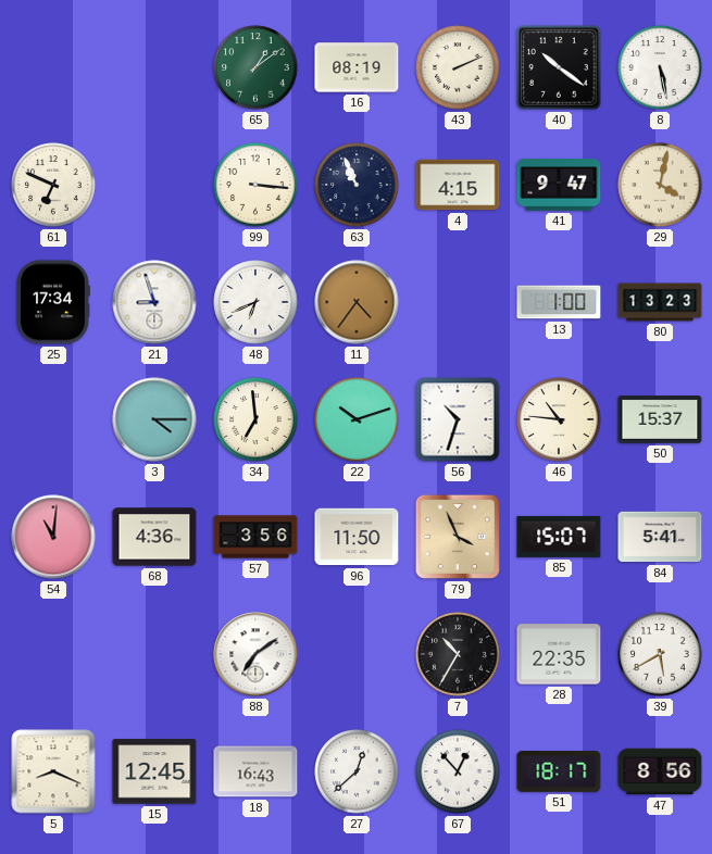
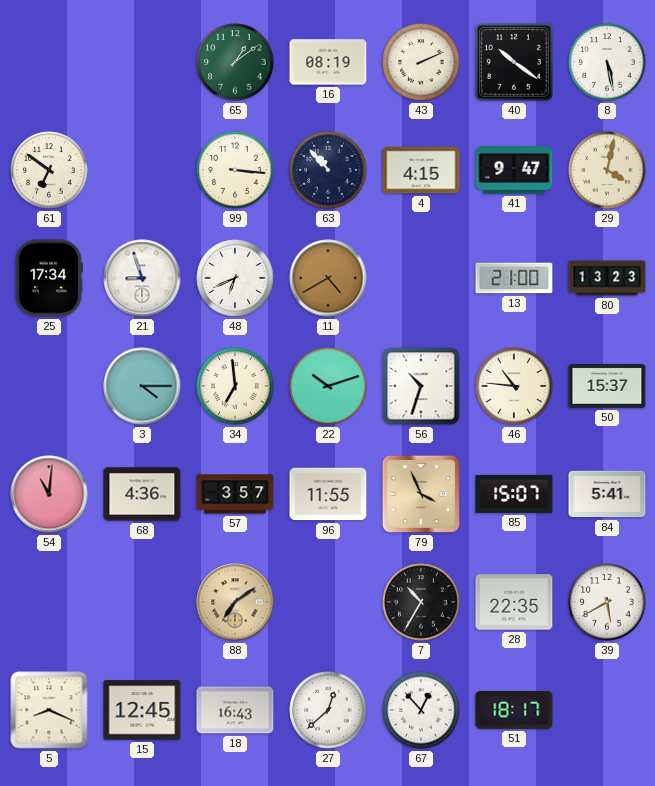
61: 6:49 -> 6:51 (49, 170)
63: 10:56 -> 10:53 (328, 170)
11: 4:36 -> 4:40 (328, 278)
13: 1:00 -> 21:00 (514, 278)
57: 3:56 -> 3:57 (235, 494)
96: 11:50 -> 11:55 (328, 494)
88 dial: white -> champagne (235, 602)
47: 8:56 -> none (660, 771)
